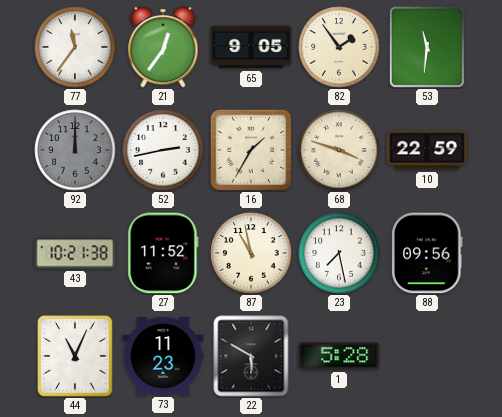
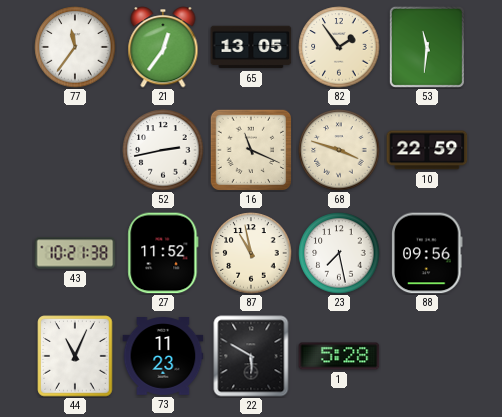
65: 9:05 -> 13:05 (251, 47)
92: 12:00 -> none (75, 150)
16: 1:35 -> 11:19 (250, 149)
